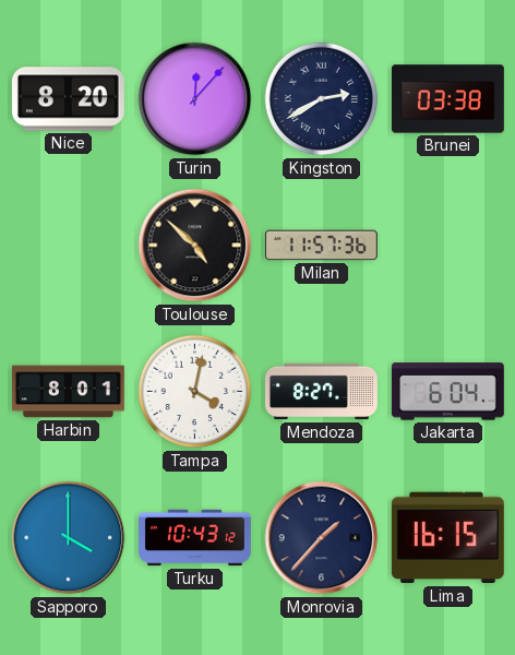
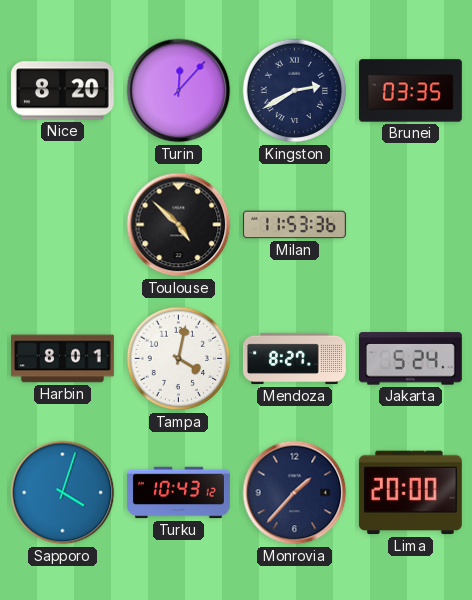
Brunei: 03:38 -> 03:35 (410, 91)
Milan: 11:57 -> 11:53 (294, 225)
Jakarta: 6:04 -> 5:24 (410, 359)
Sapporo: 4:00 -> 4:03 (63, 493)
Lima: 16:15 -> 20:00 (410, 493)
